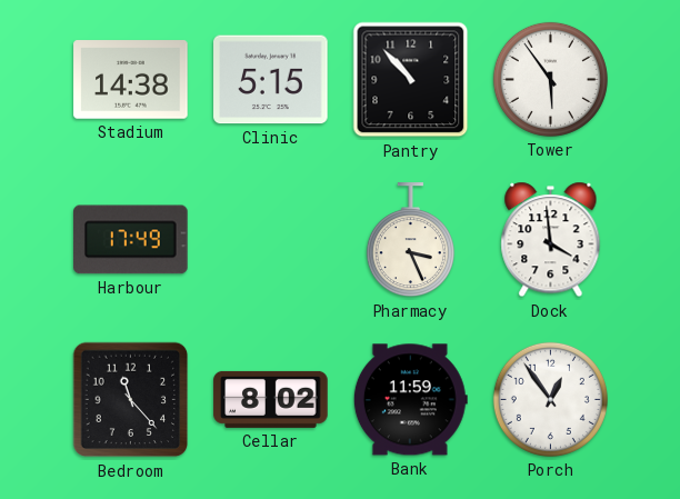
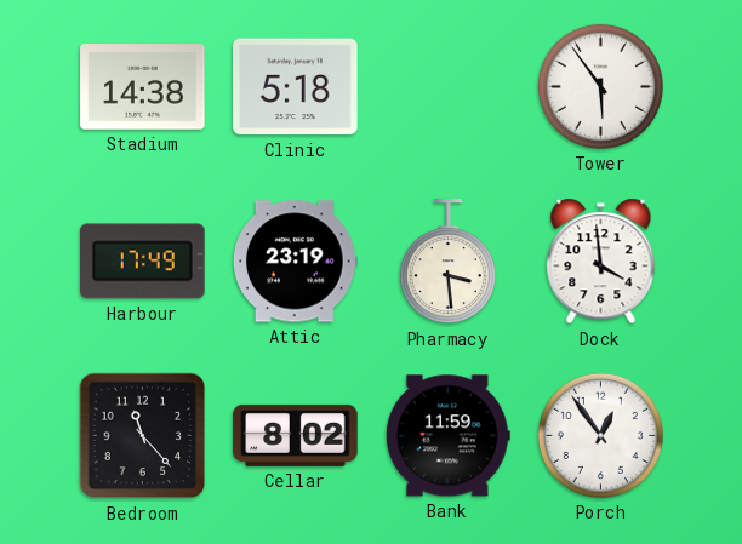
Clinic: 5:15 -> 5:18 (296, 87)
Pantry: 10:53 -> none (411, 80)
Attic: none -> 23:19 (295, 262)
Pharmacy: 3:26 -> 3:29 (447, 262)
